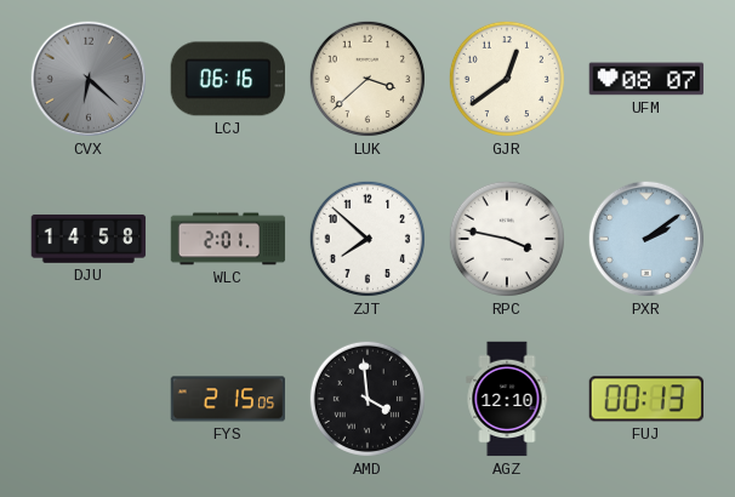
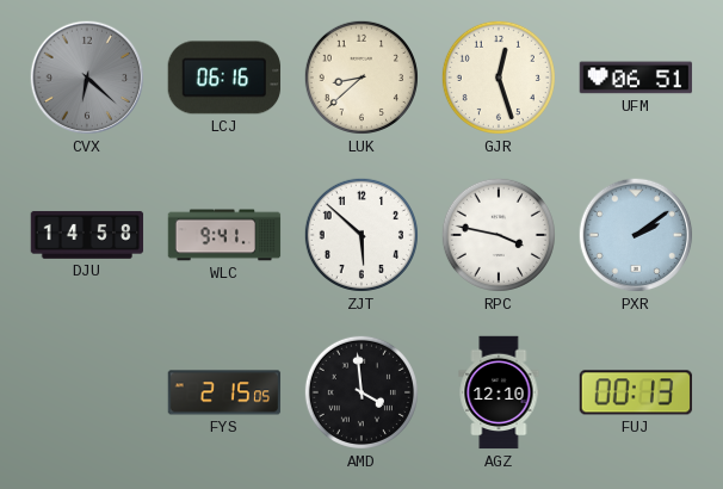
LUK: 3:38 -> 8:38 (361, 78)
GJR: 12:39 -> 12:27 (499, 78)
UFM: 08:07 -> 06:51 (636, 78)
WLC: 2:01 -> 9:41 (224, 235)
ZJT: 7:52 -> 5:52 (361, 235)
